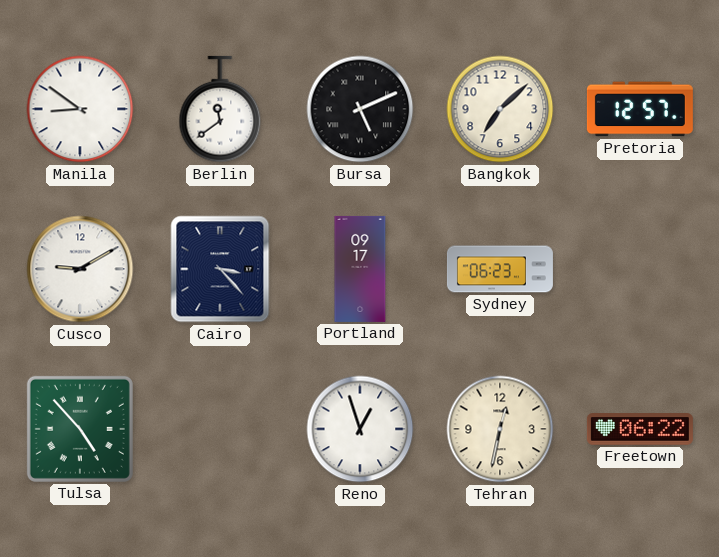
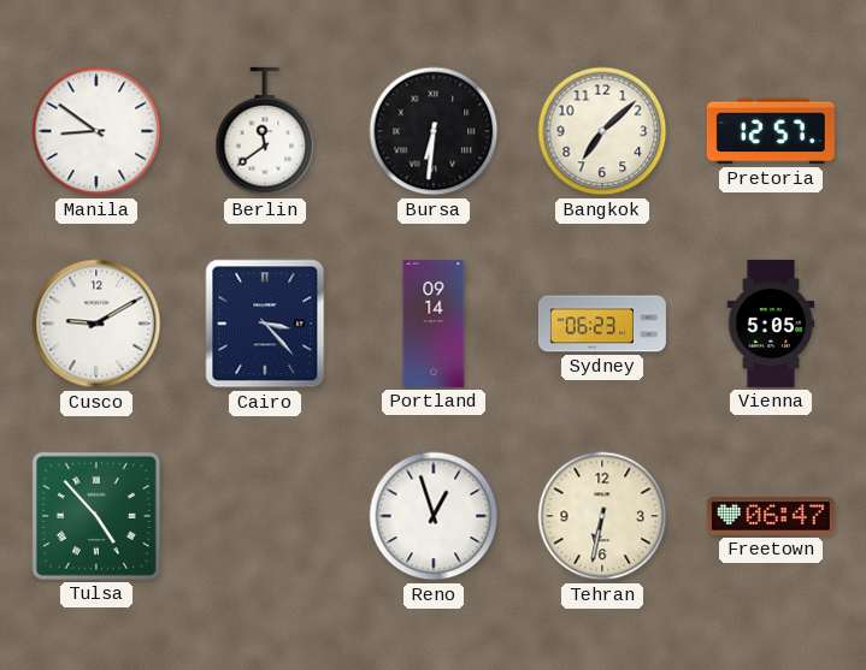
Bursa: 5:11 -> 6:31 (434, 131)
Portland: 09:17 -> 09:14 (434, 324)
Vienna: none -> 5:05 (771, 324)
Tehran: 12:32 -> 6:32 (602, 516)
Freetown: 06:22 -> 06:47 (771, 516)
